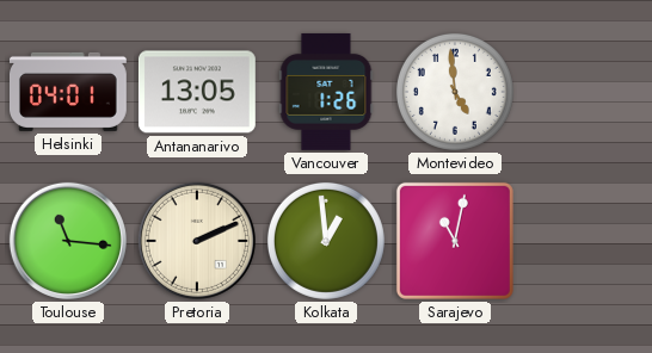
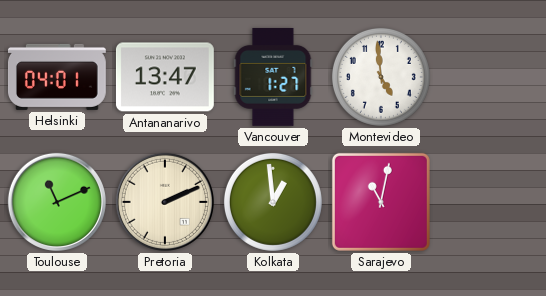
Antananarivo: 13:05 -> 13:47 (165, 77)
Vancouver: 1:26 -> 1:27 (273, 77)
Toulouse: 11:16 -> 11:11 (57, 202)
